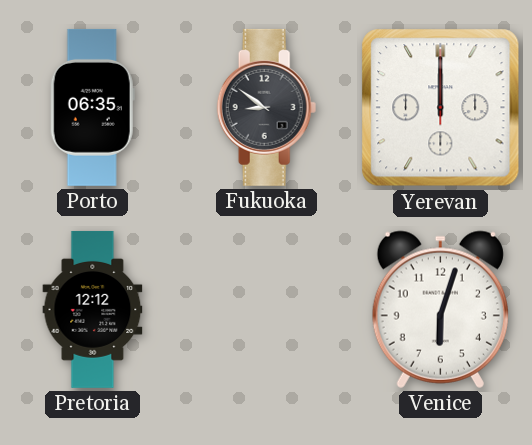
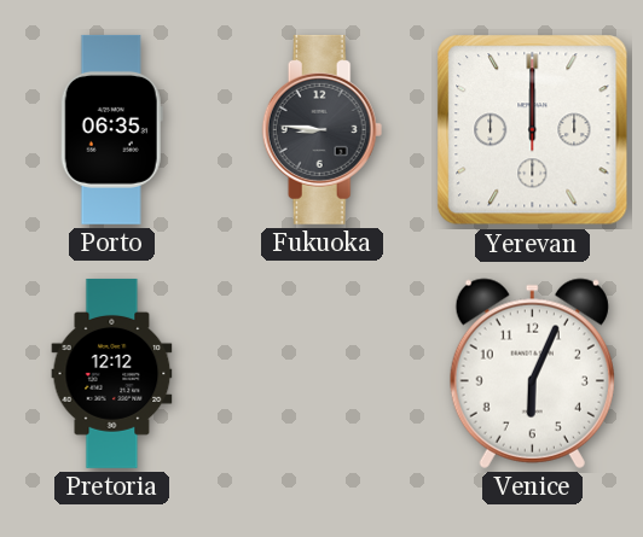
Fukuoka: 8:51 -> 8:46 (323, 129)
Venice: 6:03 -> 6:04 (532, 373)
